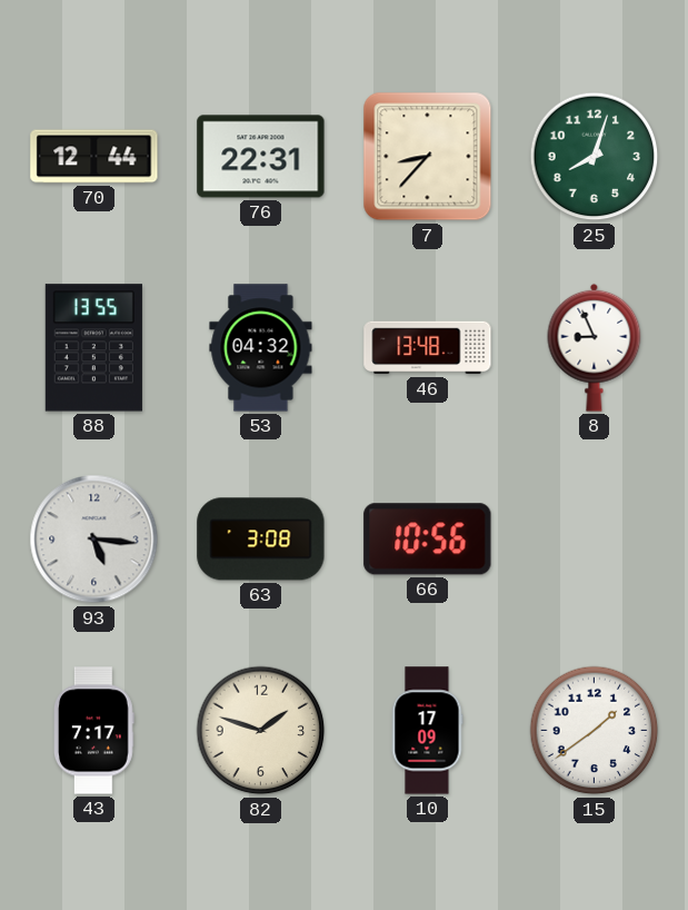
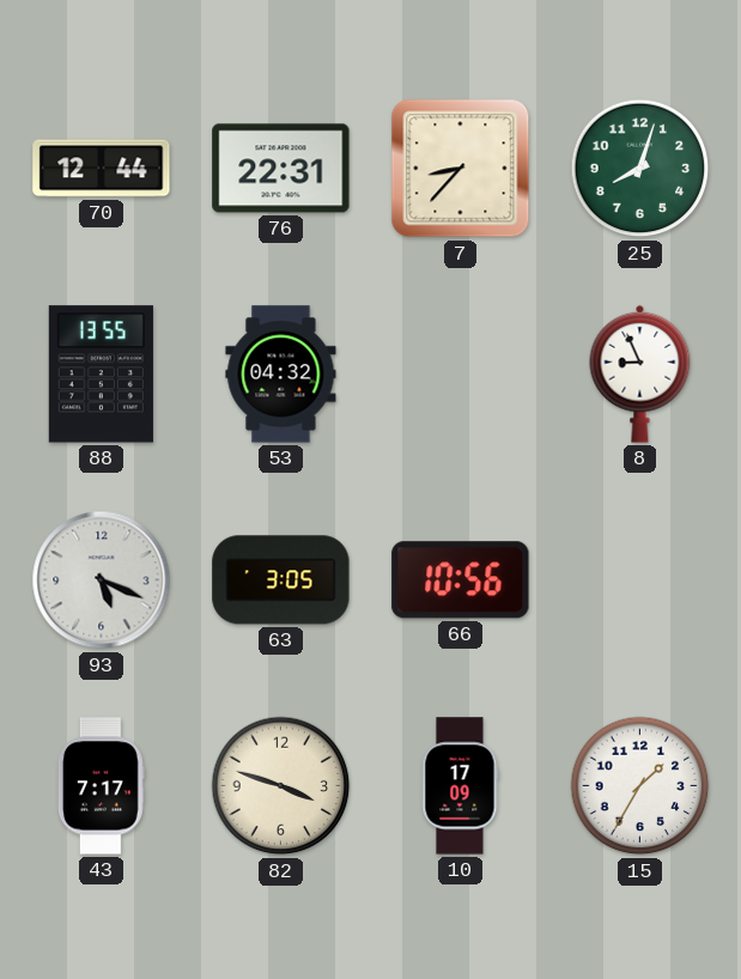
46: 13:48 -> none (428, 348)
93: 5:16 -> 5:19 (102, 580)
63: 3:08 -> 3:05 (281, 580)
82: 1:48 -> 3:48 (281, 786)
15: 1:39 -> 1:35 (640, 786)
